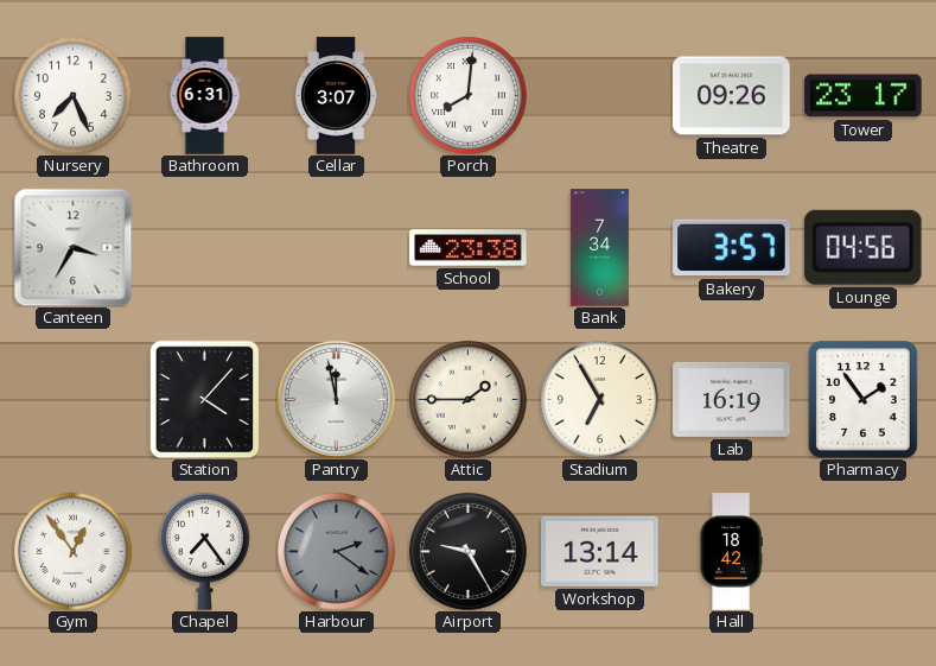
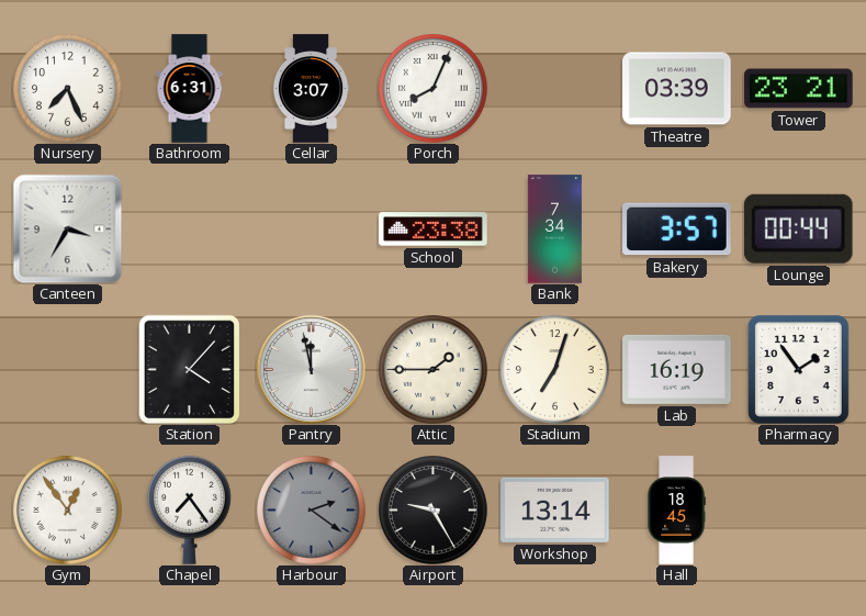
Porch: 8:01 -> 8:04 (434, 89)
Theatre: 09:26 -> 03:39 (677, 89)
Tower: 23:17 -> 23:21 (799, 89)
Lounge: 04:56 -> 00:44 (798, 228)
Stadium: 6:55 -> 7:03 (555, 370)
Hall: 18:42 -> 18:45 (676, 511)
